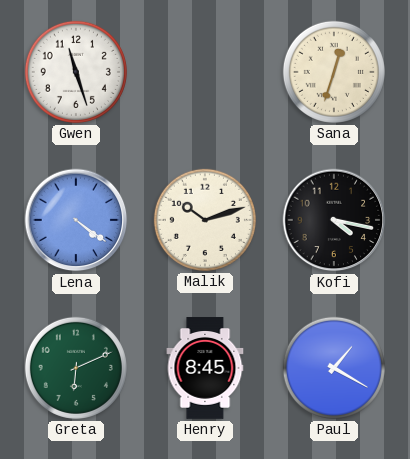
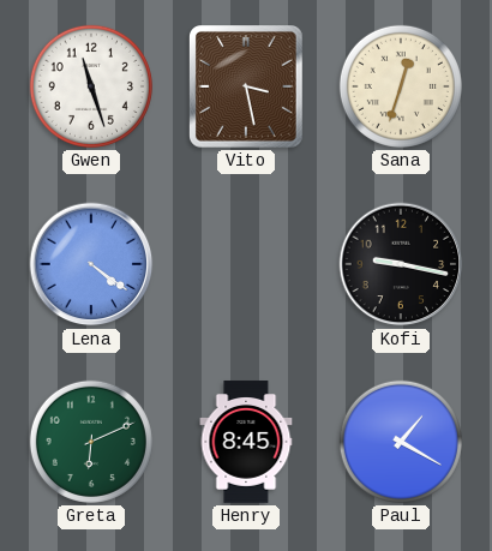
Vito: none -> 3:28 (246, 88)
Malik: 10:12 -> none (205, 220)
Kofi: 4:17 -> 9:17 (401, 264)
